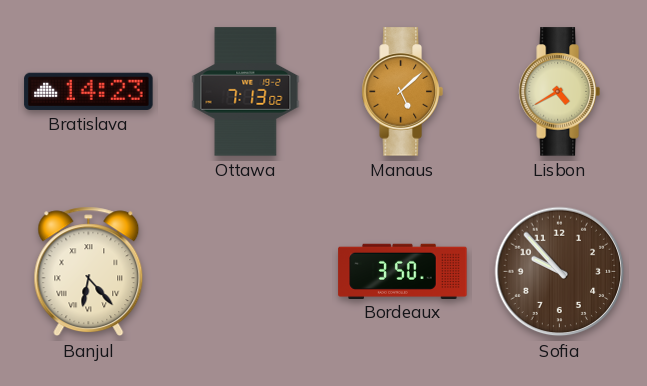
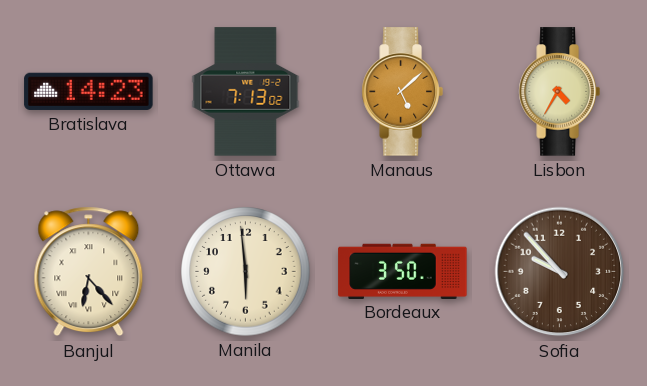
Lisbon: 4:40 -> 4:35 (559, 92)
Manila: none -> 5:59 (246, 272)
